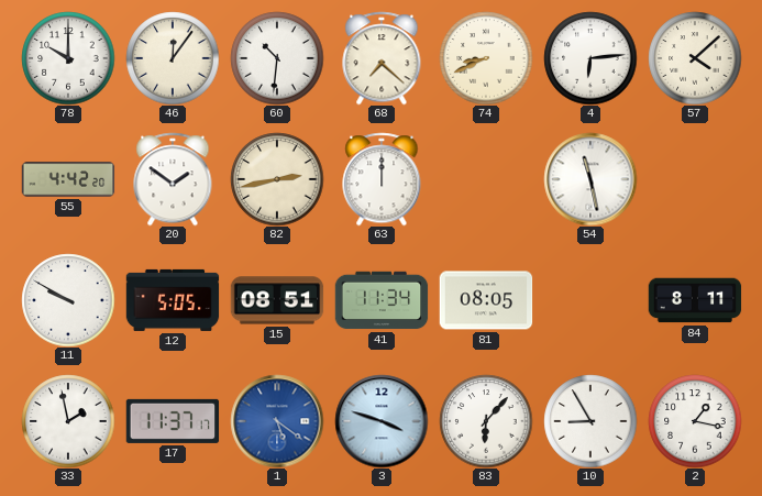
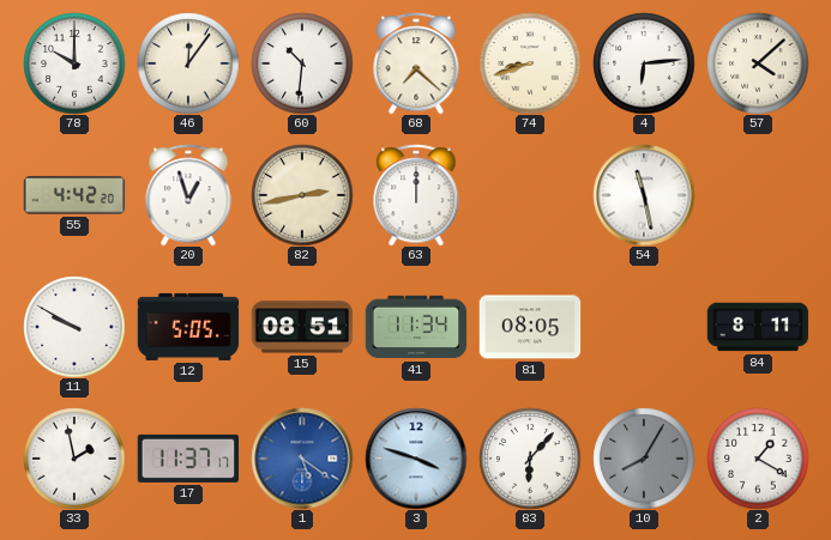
74: 8:41 -> 8:42 (530, 63)
20: 1:51 -> 12:57 (188, 195)
10: 8:55 -> 8:05 (644, 459)
10 dial: white -> grey (644, 459)
2: 1:17 -> 1:20 (758, 459)
